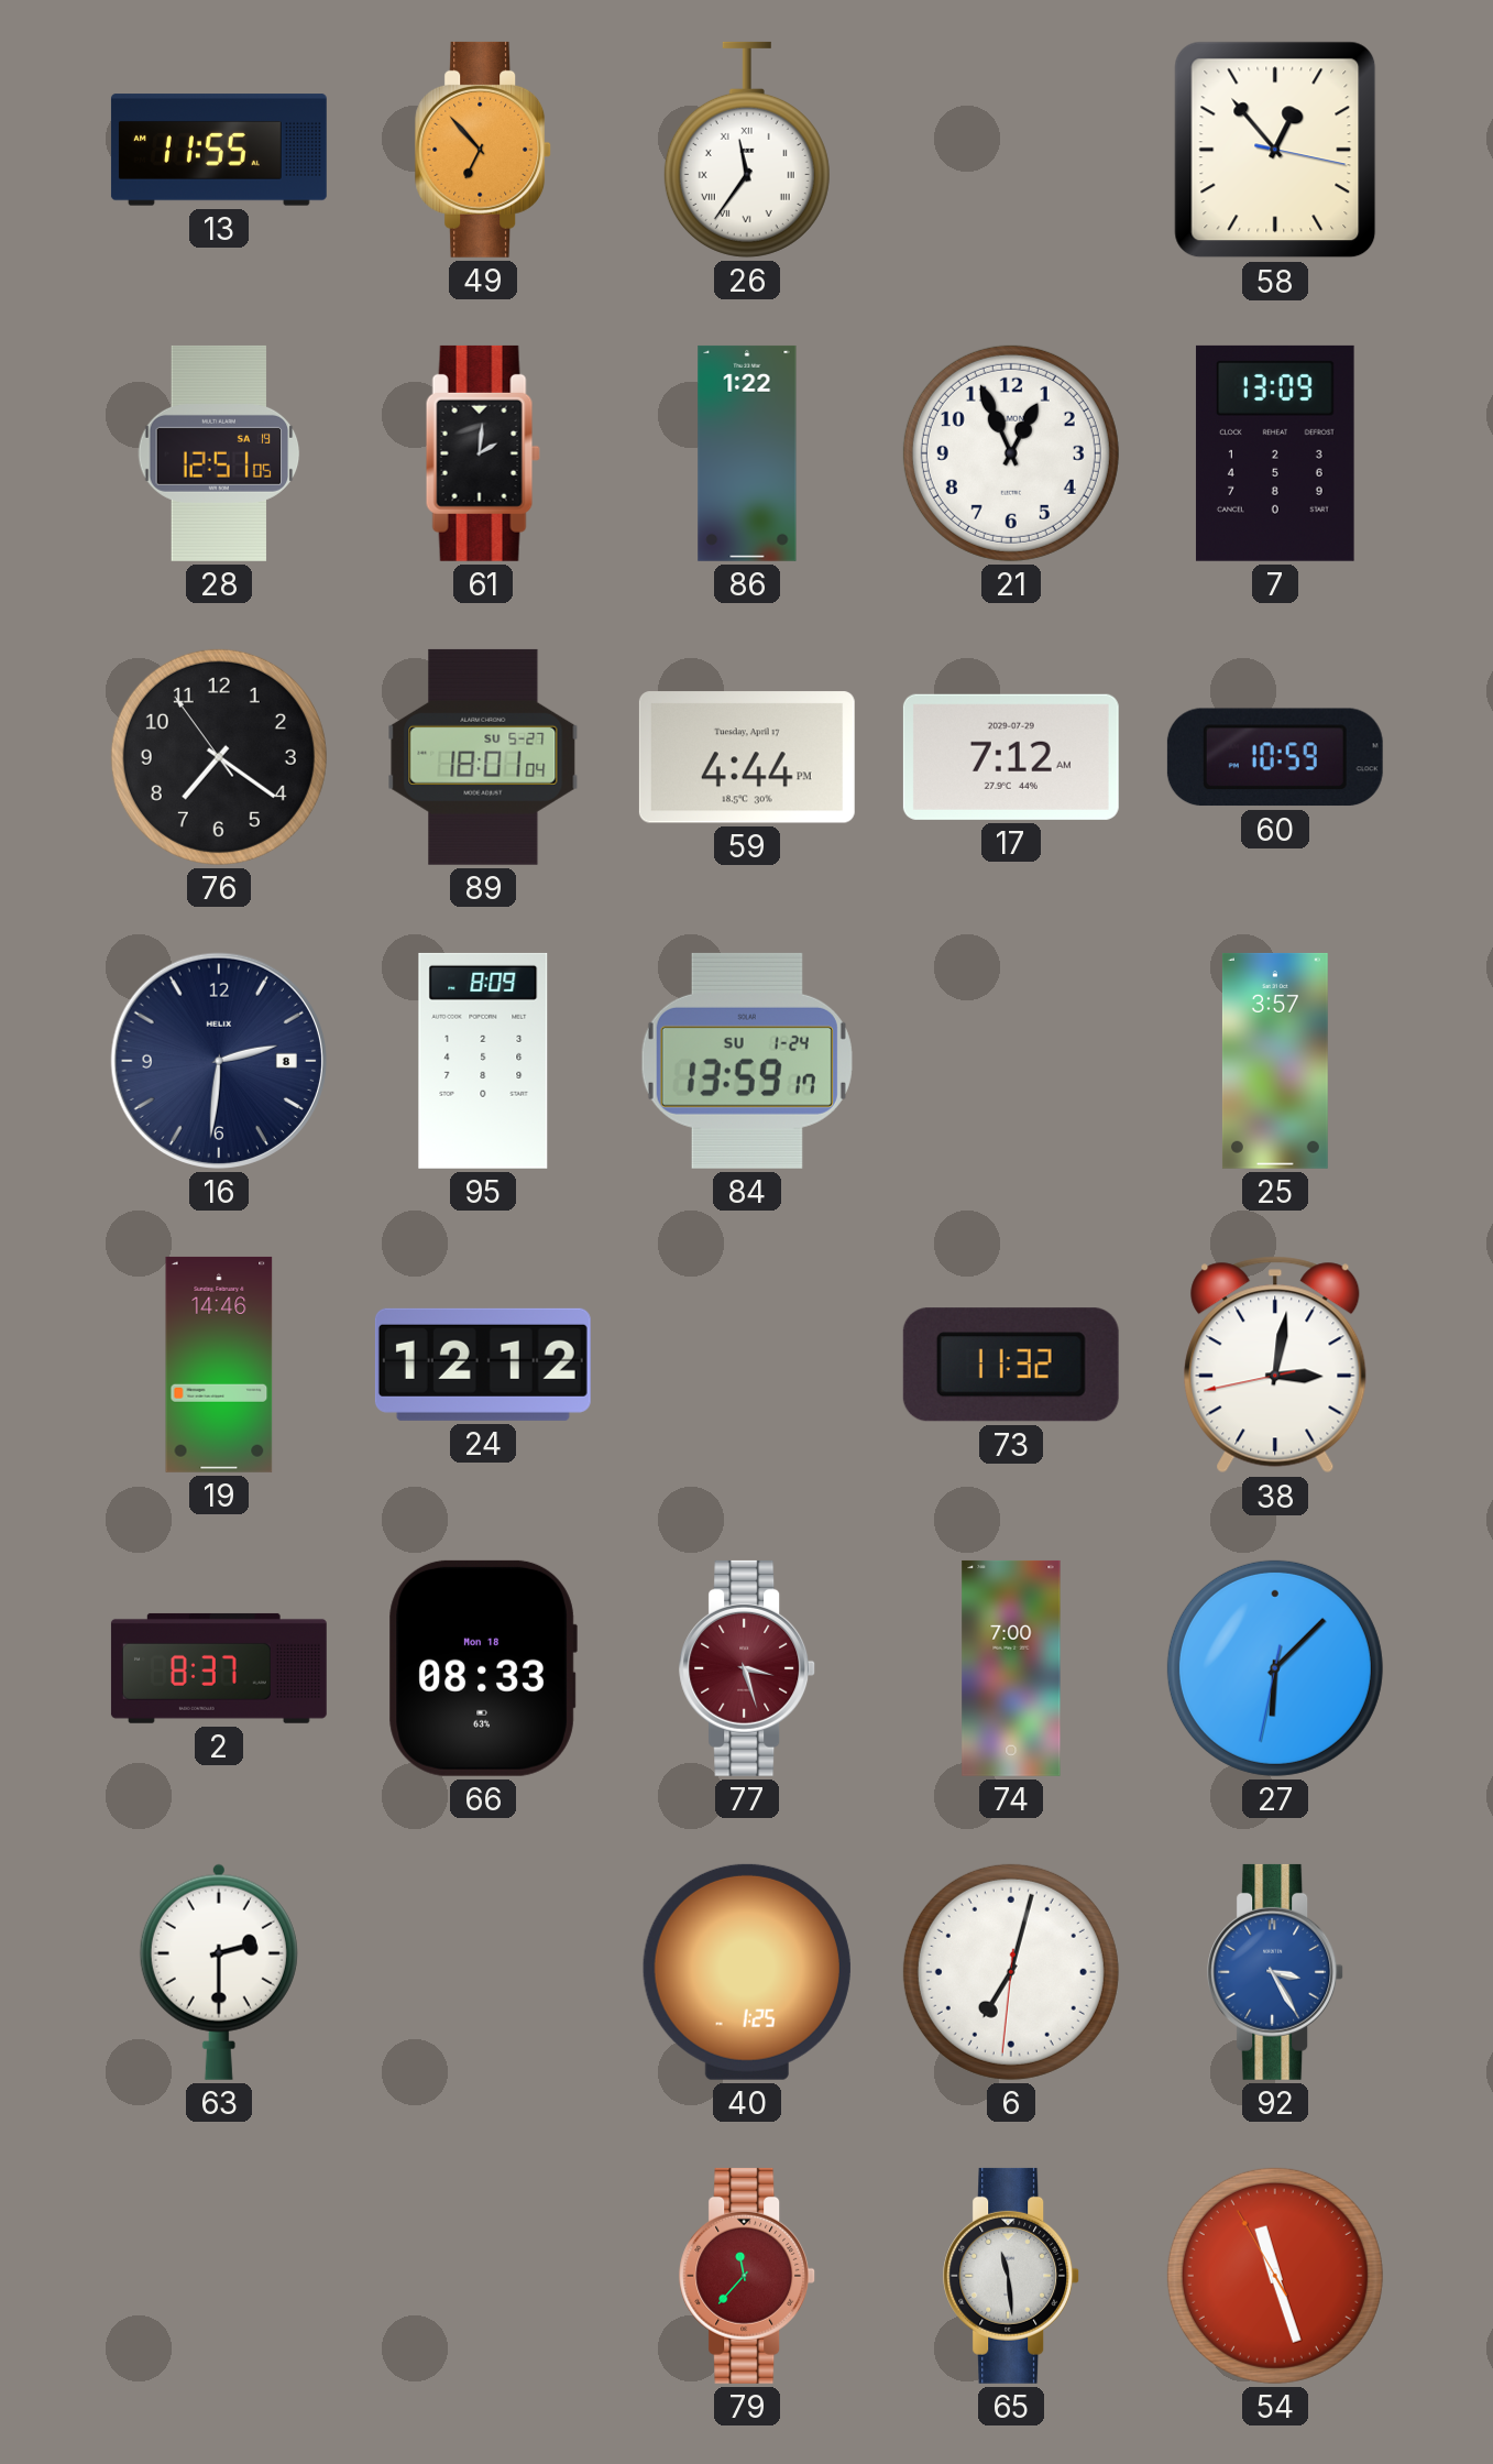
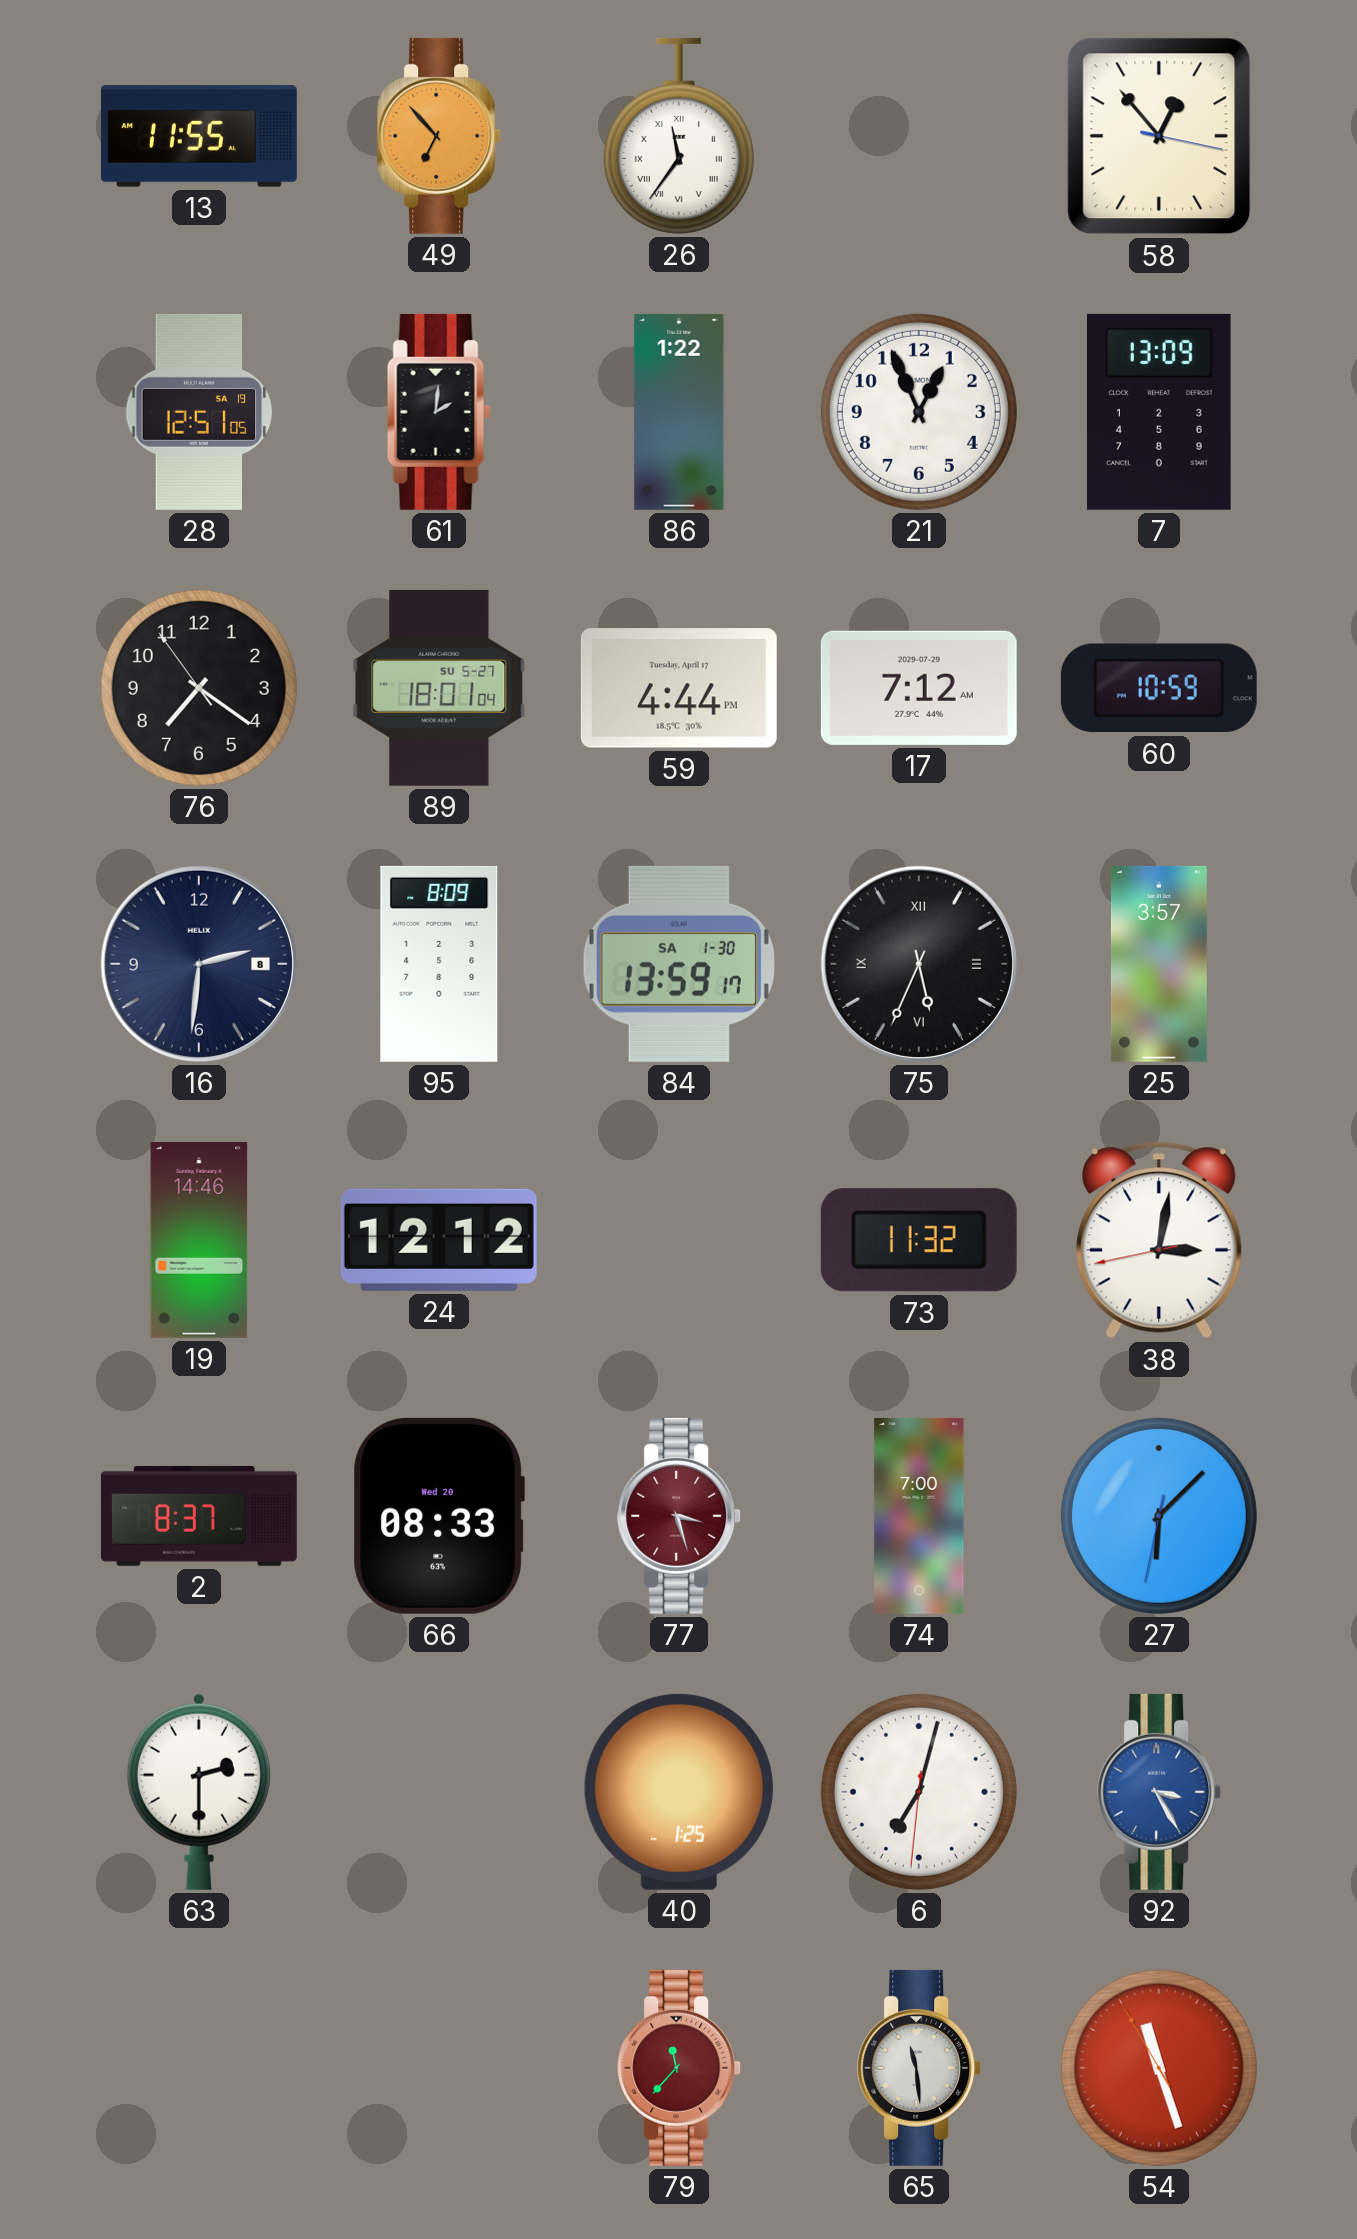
84 date: SU 1-24 -> SA 1-30 (679, 964)
75: none -> 5:34 (919, 964)
66 date: Mon 18 -> Wed 20 (439, 1516)
